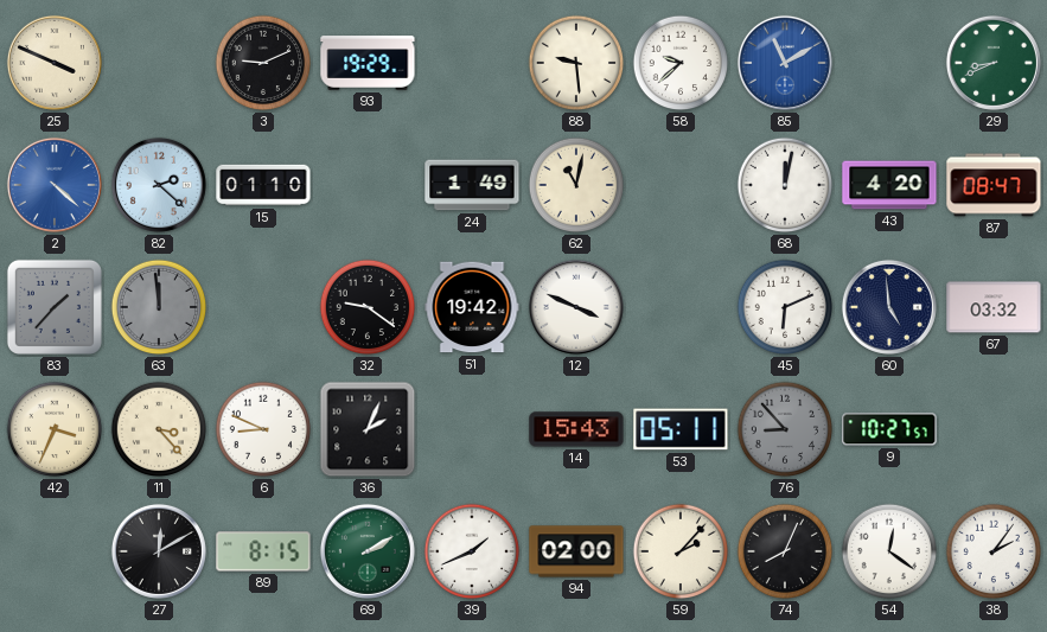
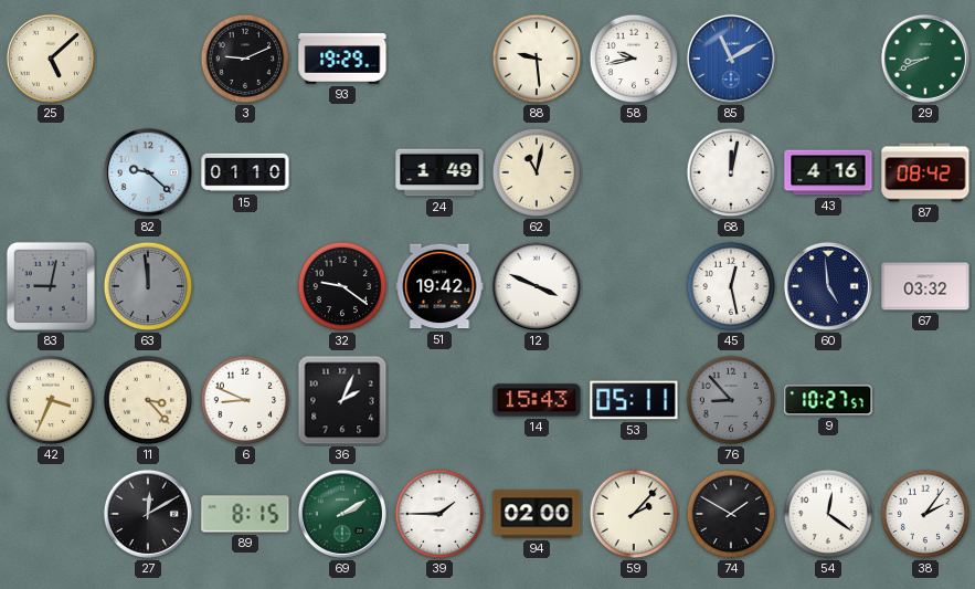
25: 3:49 -> 5:08 (51, 59)
58: 9:38 -> 9:43 (634, 59)
2: 4:22 -> none (55, 185)
82: 2:22 -> 9:22 (148, 172)
43: 4:20 -> 4:16 (828, 172)
87: 08:47 -> 08:42 (925, 172)
83: 1:37 -> 9:02 (51, 286)
45: 6:11 -> 12:28 (731, 286)
39: 1:41 -> 1:45 (439, 514)
74: 8:04 -> 1:50 (731, 514)
